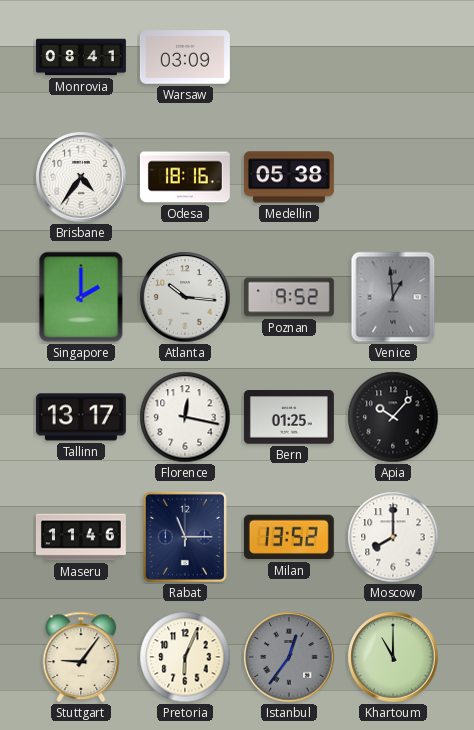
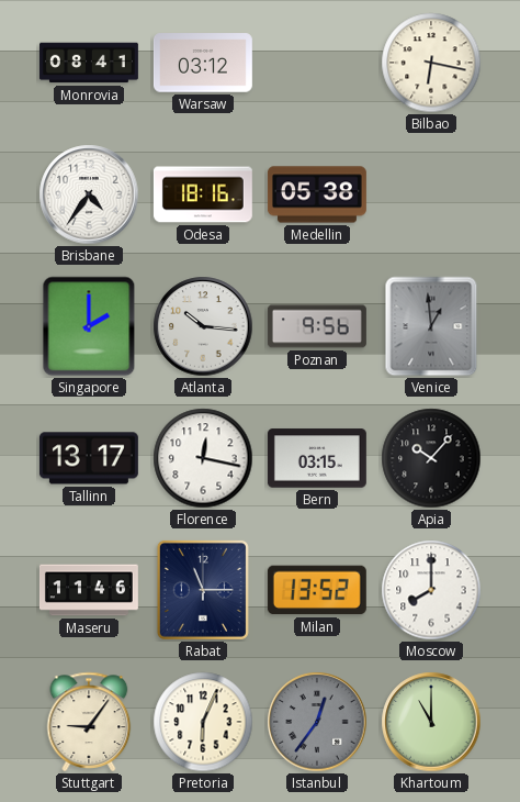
Warsaw: 03:09 -> 03:12 (203, 63)
Bilbao: none -> 6:17 (431, 63)
Poznan: 9:52 -> 9:56 (317, 326)
Bern: 01:25 -> 03:15 (317, 458)
